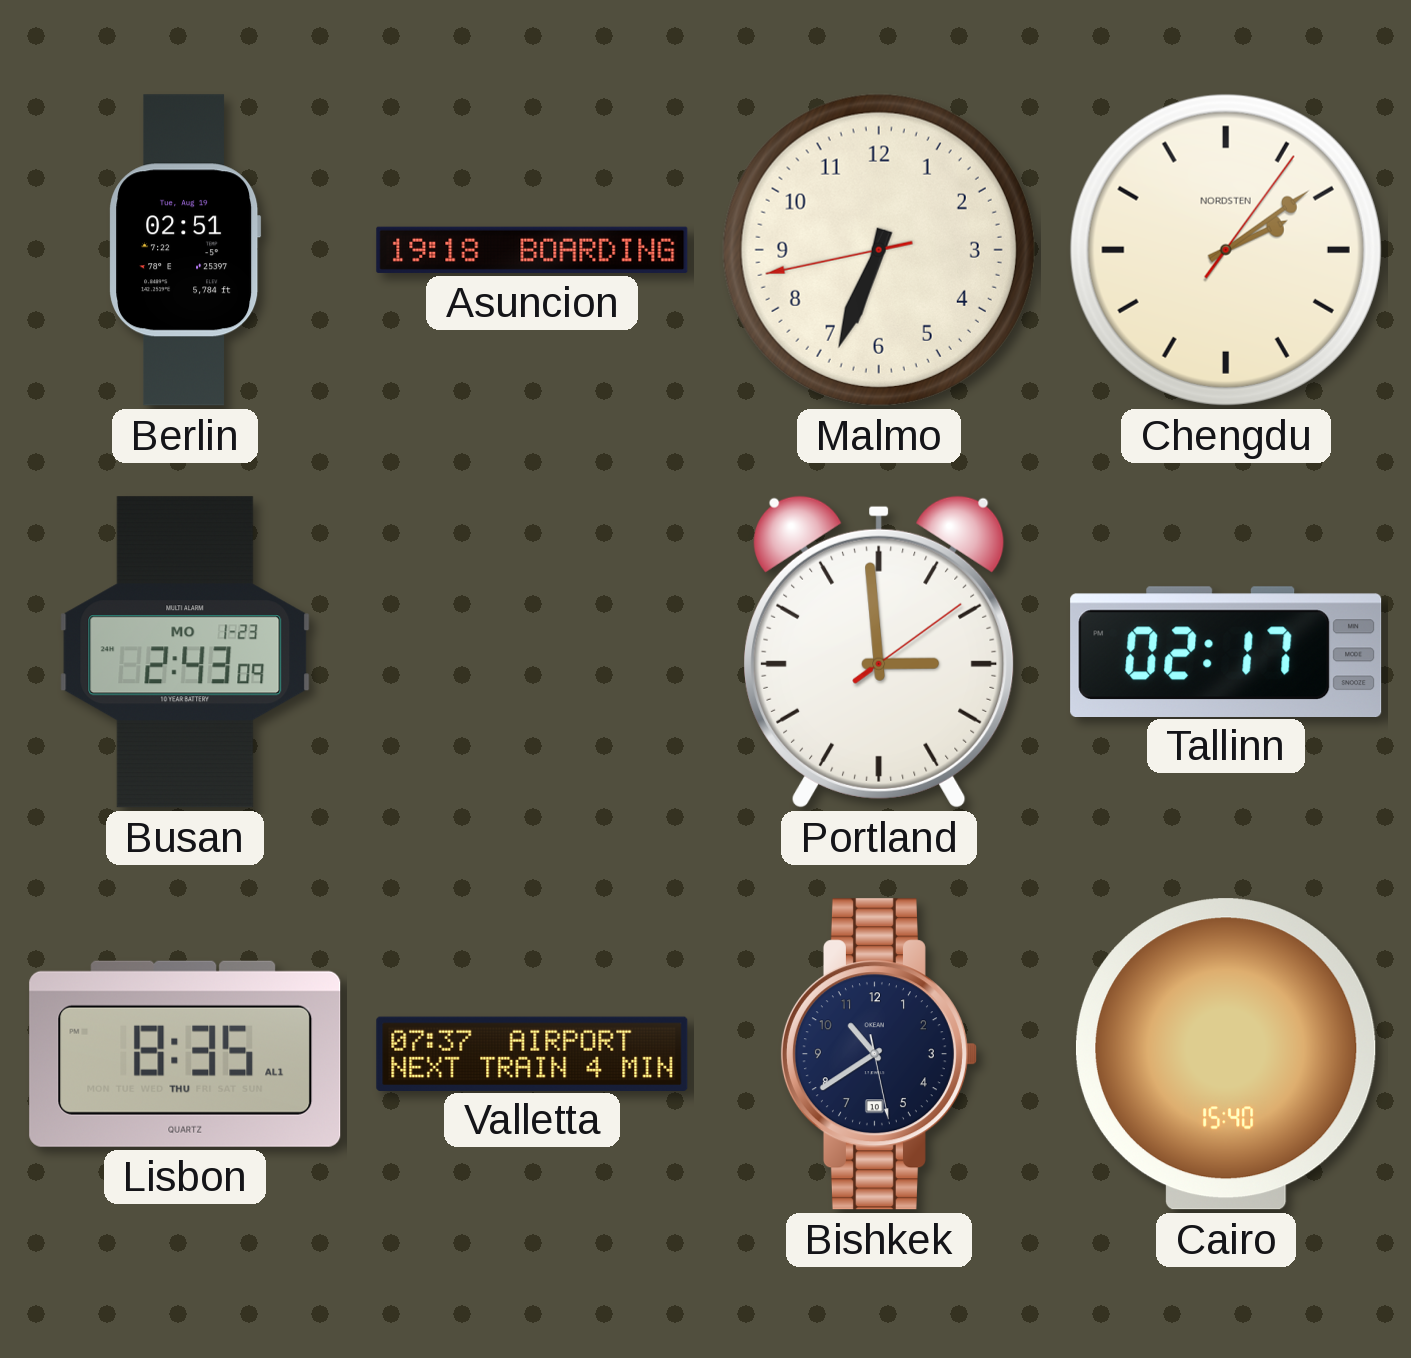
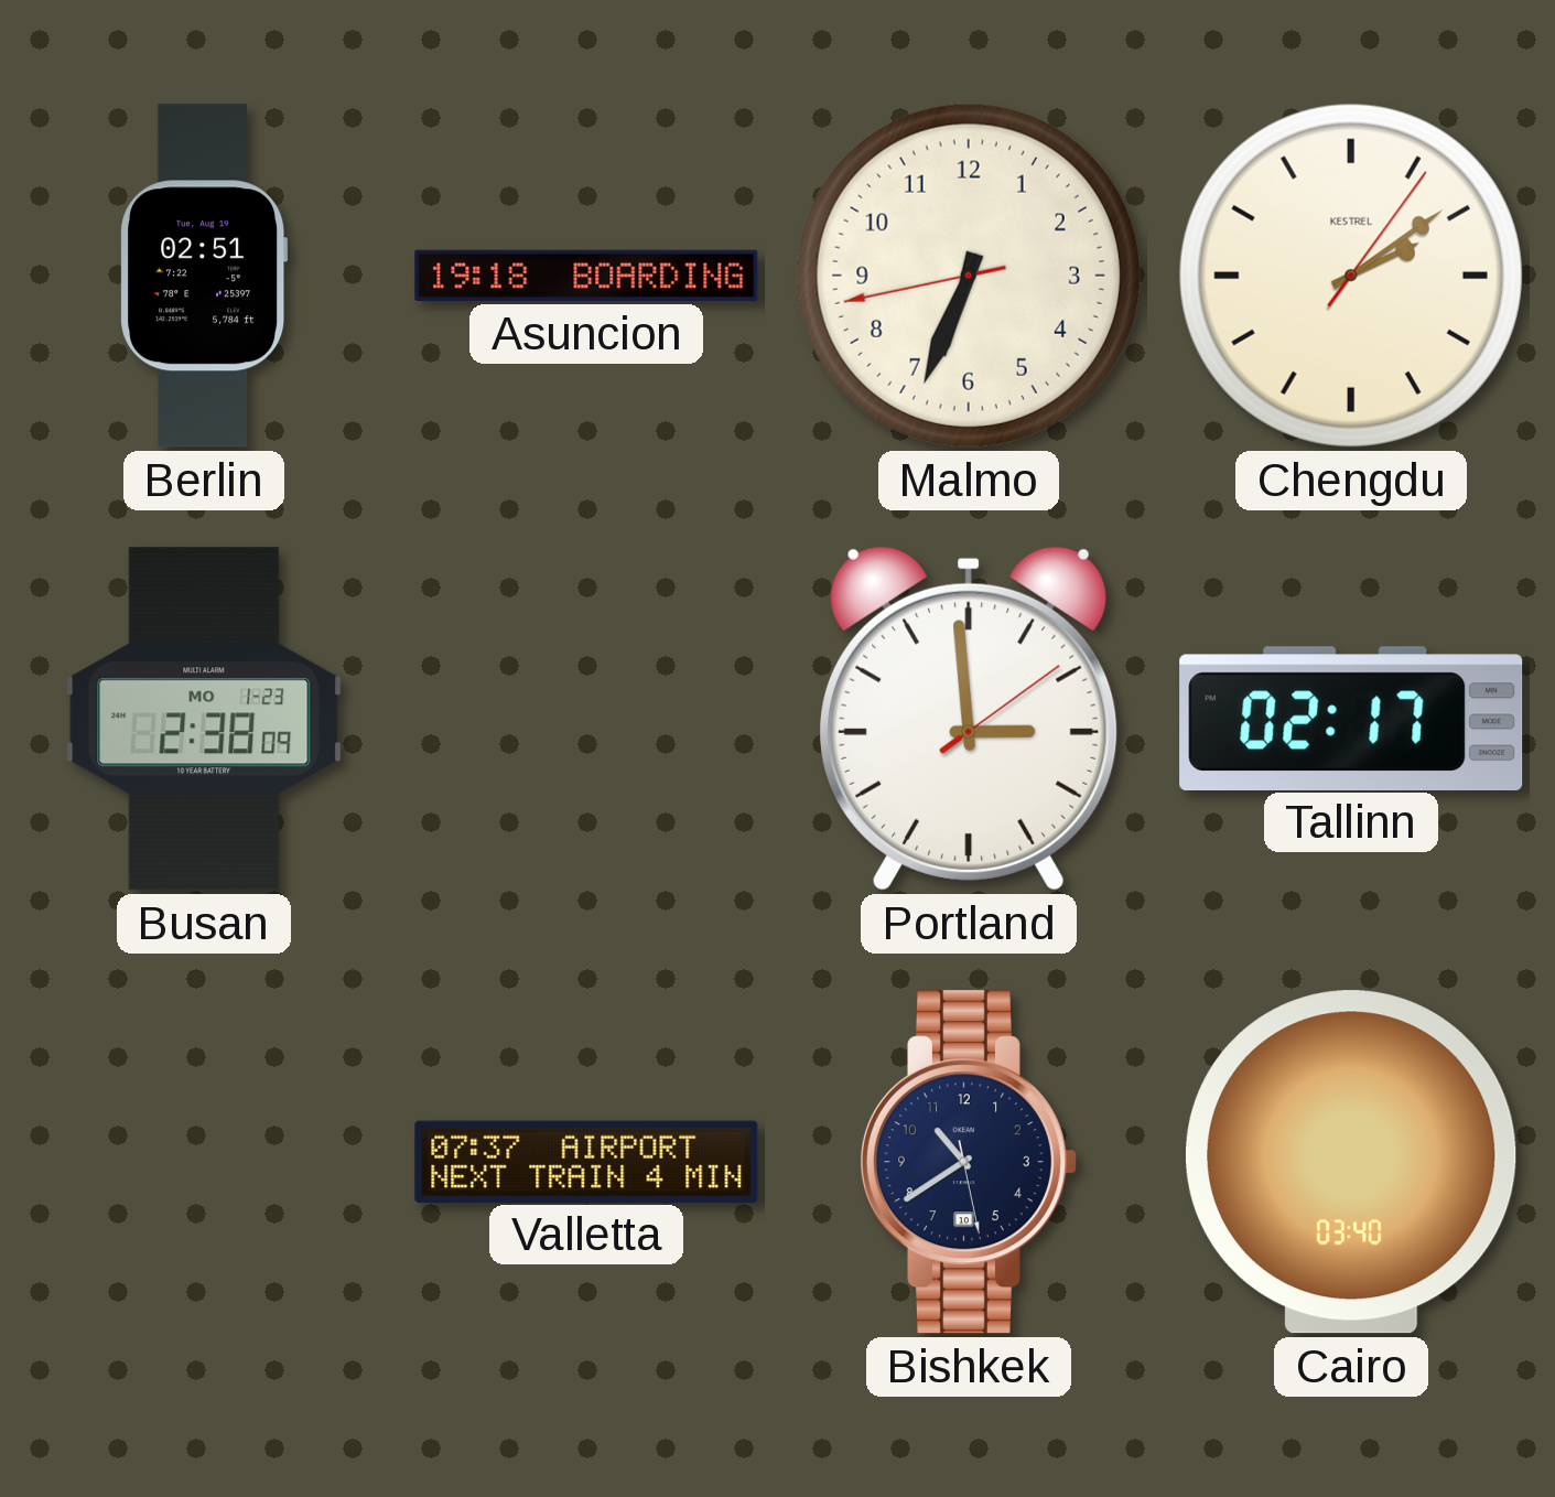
Chengdu brand: NORDSTEN -> KESTREL (1351, 276)
Busan: 2:43 -> 2:38 (204, 719)
Lisbon: 8:35 -> none (185, 1054)
Cairo: 15:40 -> 03:40 (1351, 1162)
